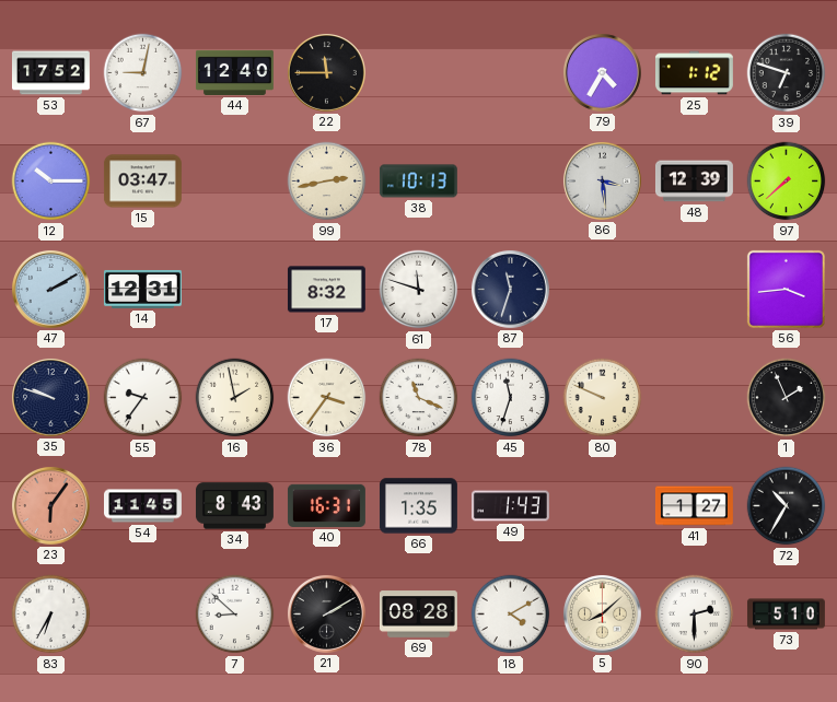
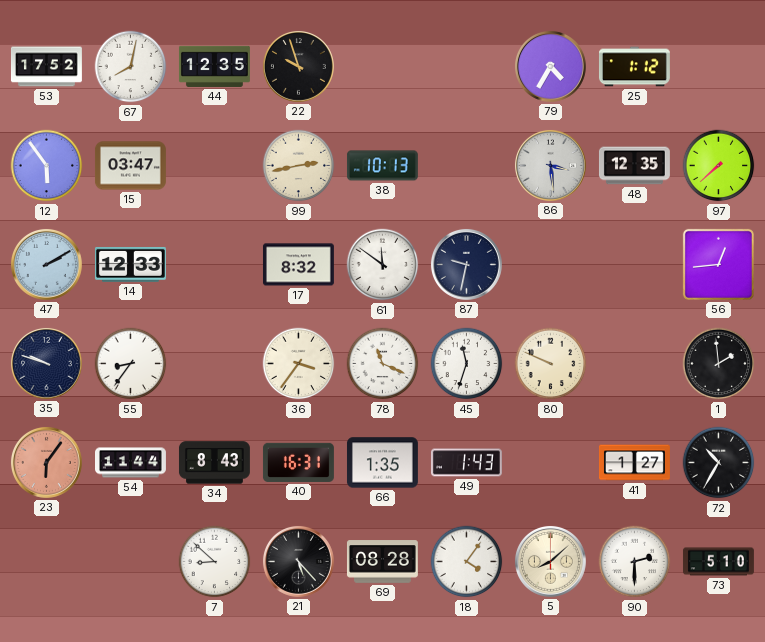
67: 9:02 -> 8:02 (131, 67)
44: 12:40 -> 12:35 (214, 66)
22: 11:45 -> 9:57 (298, 66)
39: 6:48 -> none (787, 73)
12: 10:15 -> 5:54 (47, 166)
48: 12:39 -> 12:35 (634, 166)
14: 12:31 -> 12:33 (130, 264)
61: 11:48 -> 11:51 (383, 265)
87: 11:33 -> 9:32 (466, 264)
56: 3:44 -> 12:44 (718, 264)
55: 9:36 -> 8:36 (131, 364)
16: 1:58 -> none (235, 398)
1: 1:56 -> 1:59 (719, 364)
54: 11:45 -> 11:44 (131, 463)
83: 6:35 -> none (51, 615)
21: 2:10 -> 5:23 (298, 561)
18: 4:10 -> 4:06 (467, 562)
